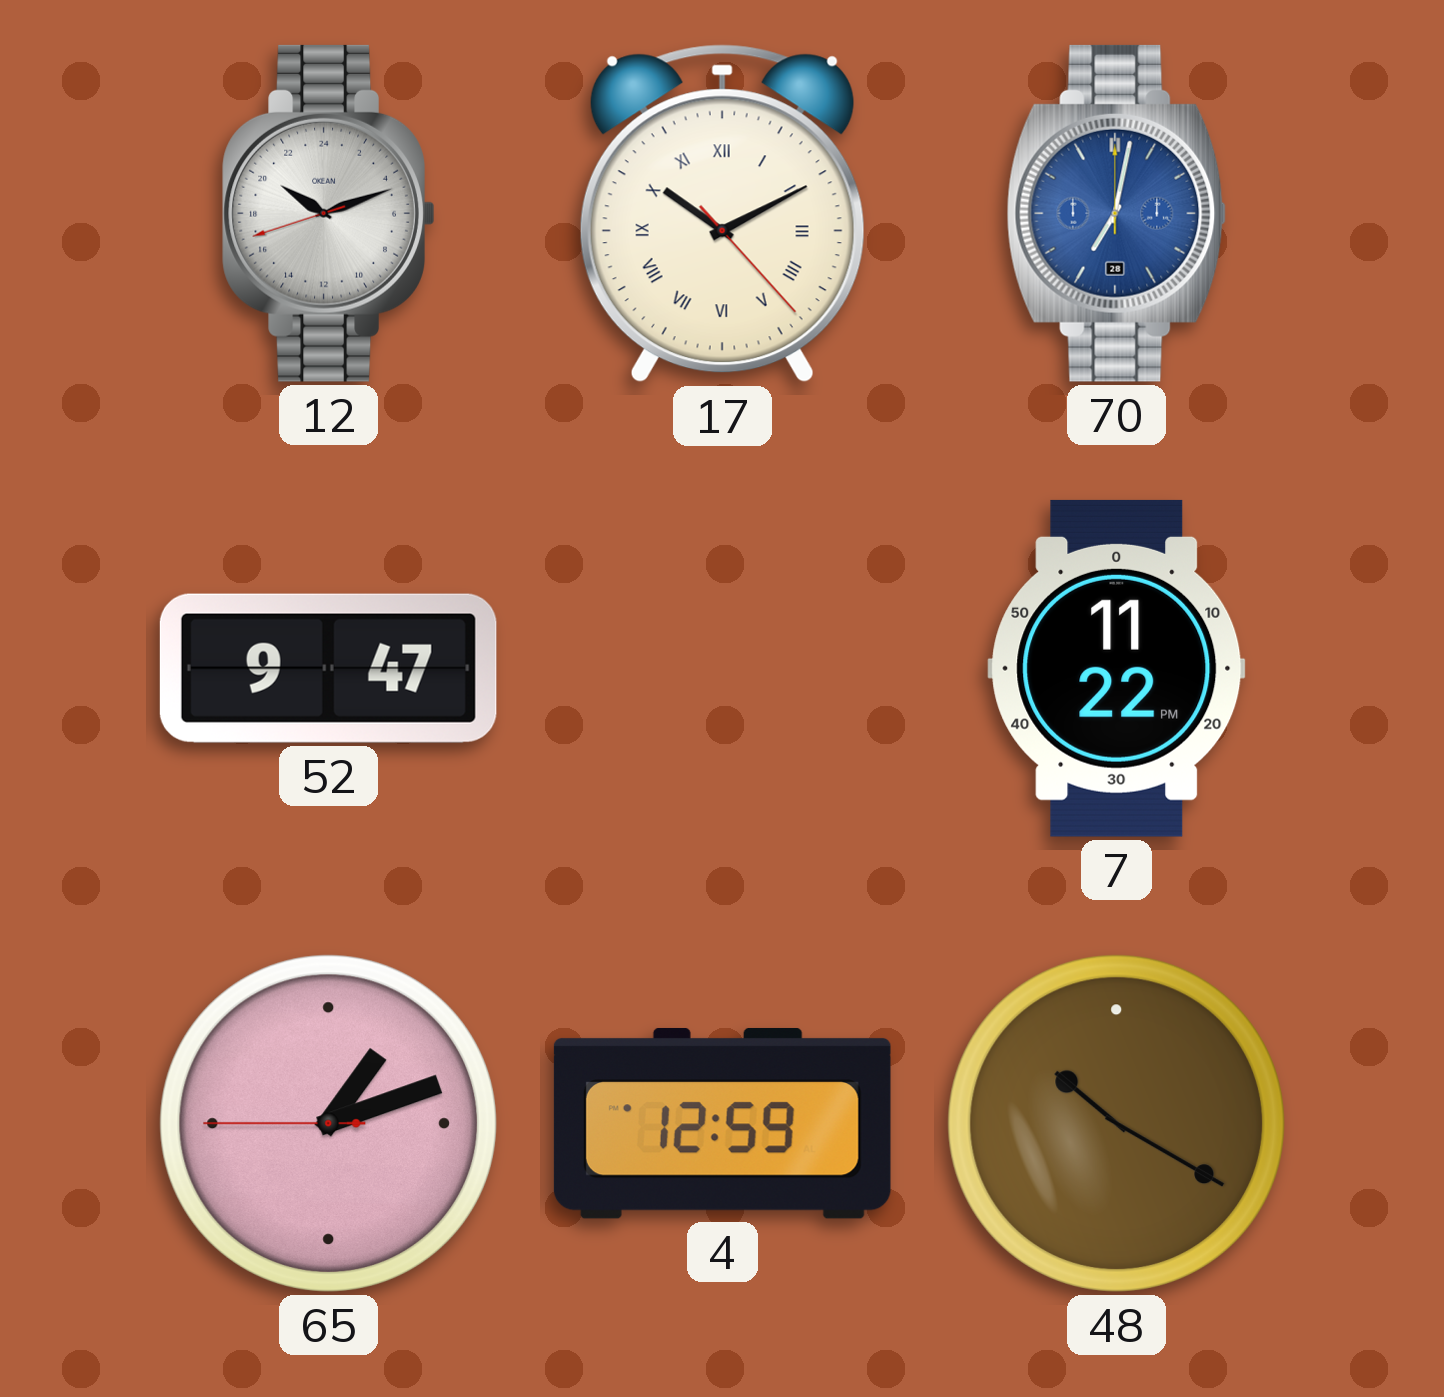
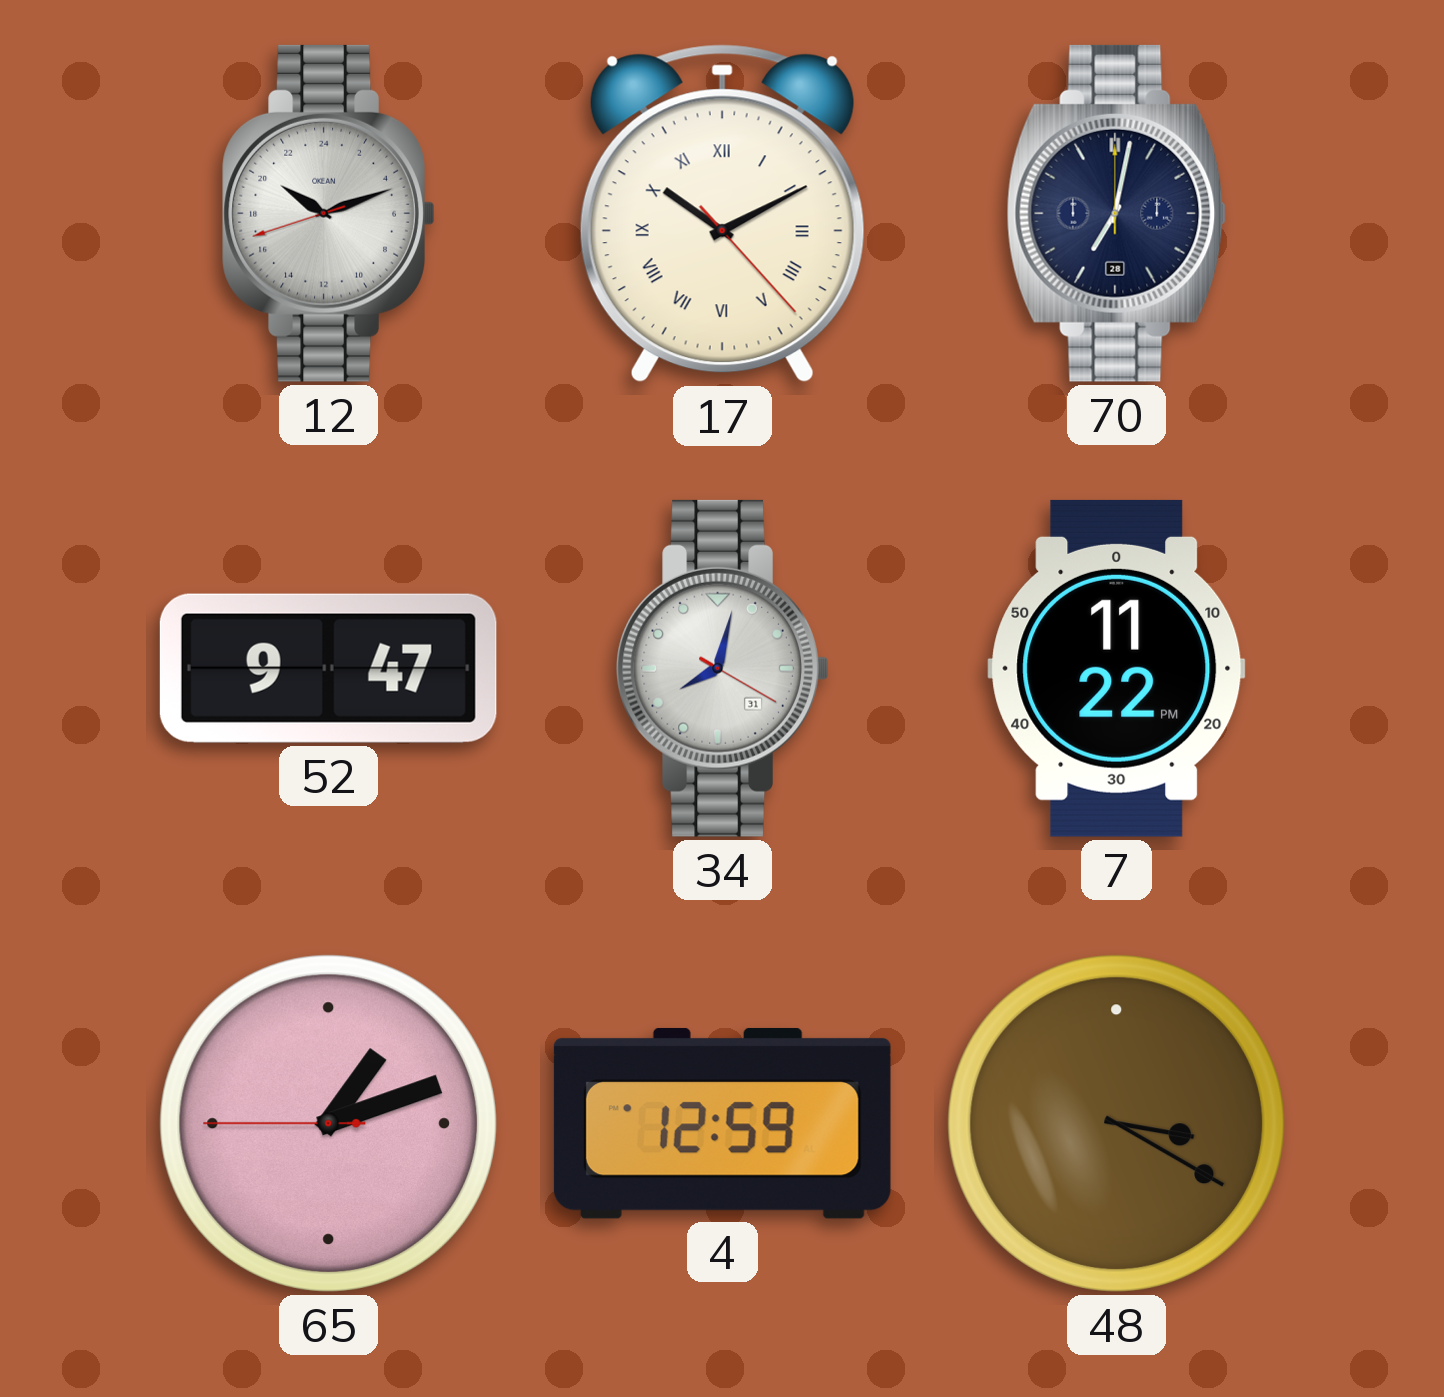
70 dial: blue -> navy (1117, 213)
34: none -> 8:02 (723, 668)
48: 10:20 -> 3:20 (1116, 1123)
